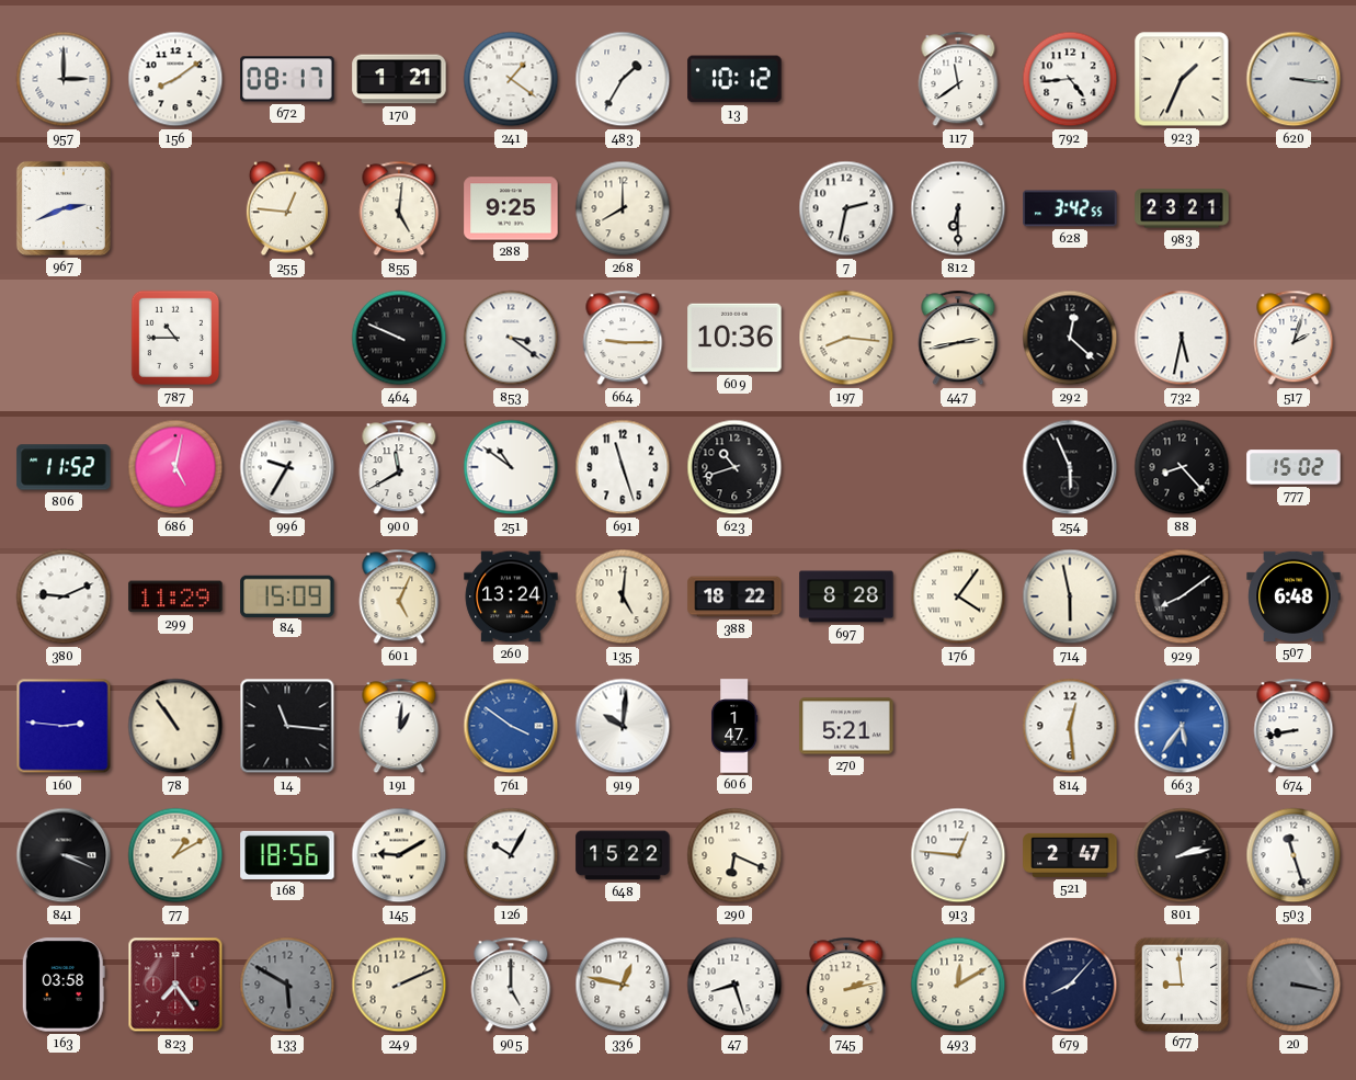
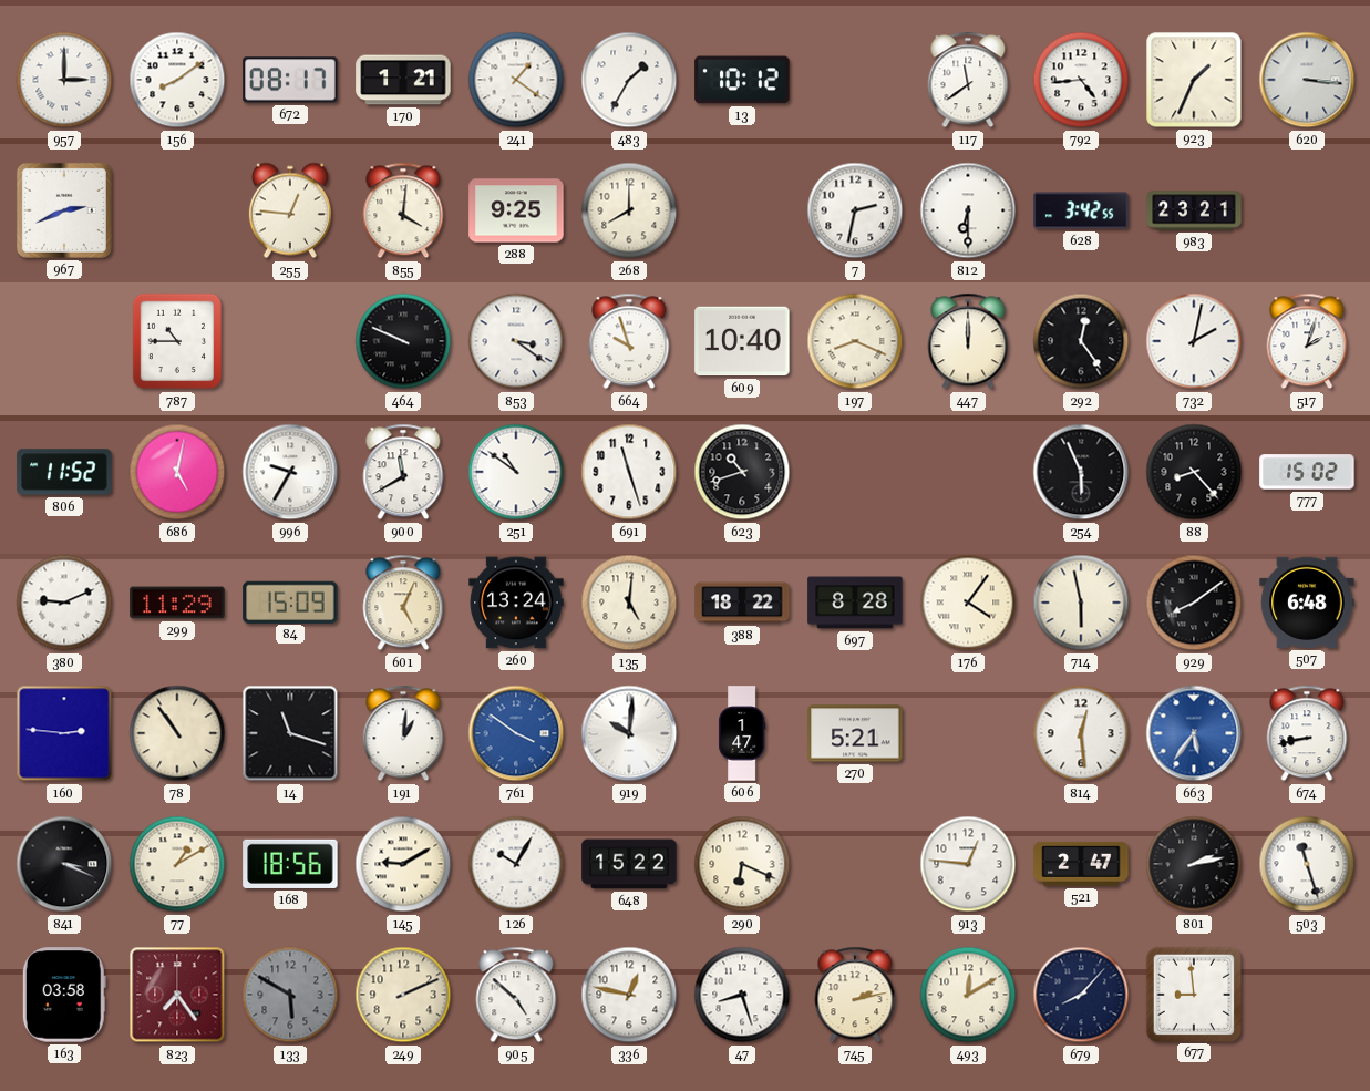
855: 5:01 -> 4:01 (403, 210)
664: 9:15 -> 9:57 (629, 341)
609: 10:36 -> 10:40 (742, 341)
197: 8:16 -> 8:19 (855, 341)
447: 2:43 -> 12:00 (968, 341)
292: 12:22 -> 12:24 (1081, 341)
732: 5:32 -> 2:02 (1194, 341)
14: 11:16 -> 11:18 (290, 733)
905: 5:00 -> 4:52 (516, 995)
20: 3:17 -> none (1294, 985)
